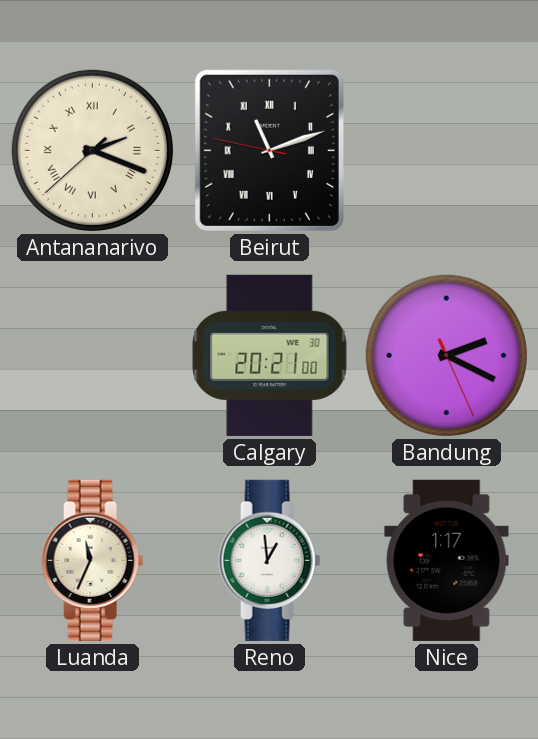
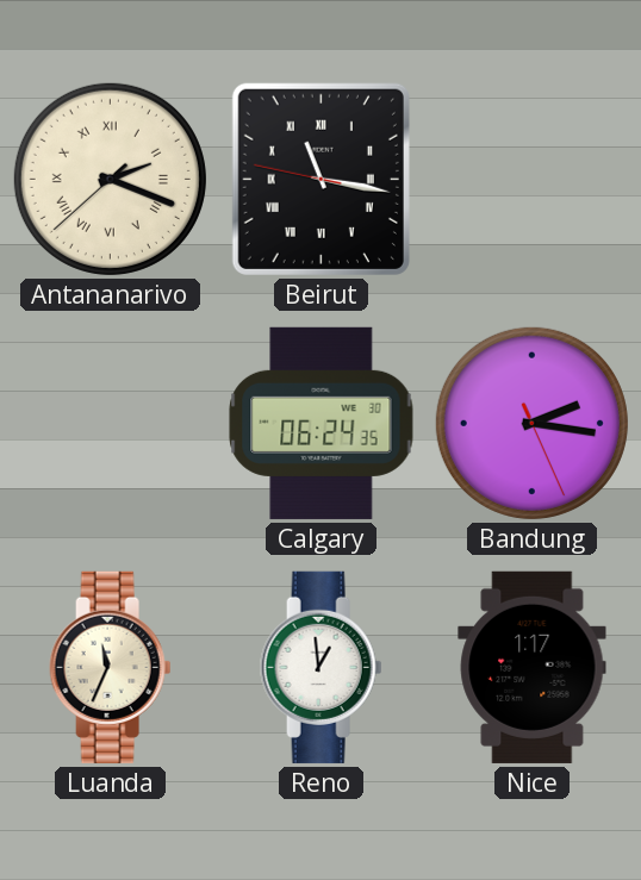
Beirut: 11:11 -> 11:16 (320, 179)
Calgary: 20:21 -> 06:24 (322, 423)
Bandung: 2:19 -> 2:16 (531, 423)
